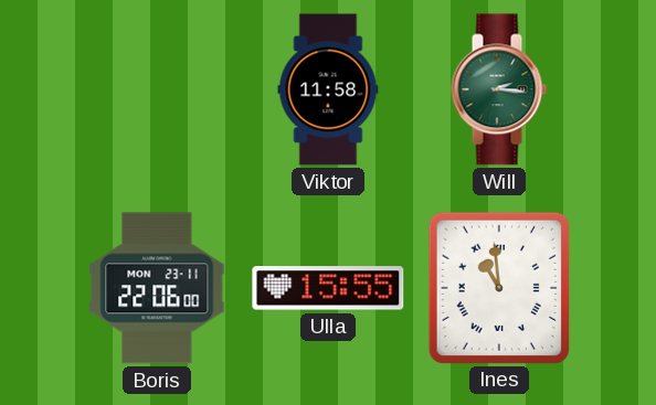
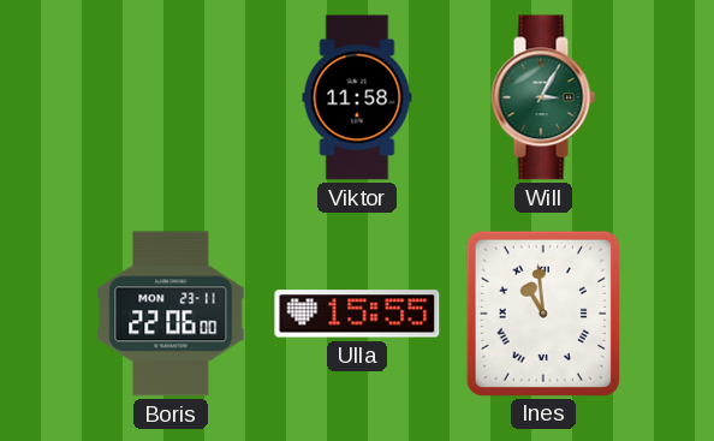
Will: 2:16 -> 3:05 (543, 97)
